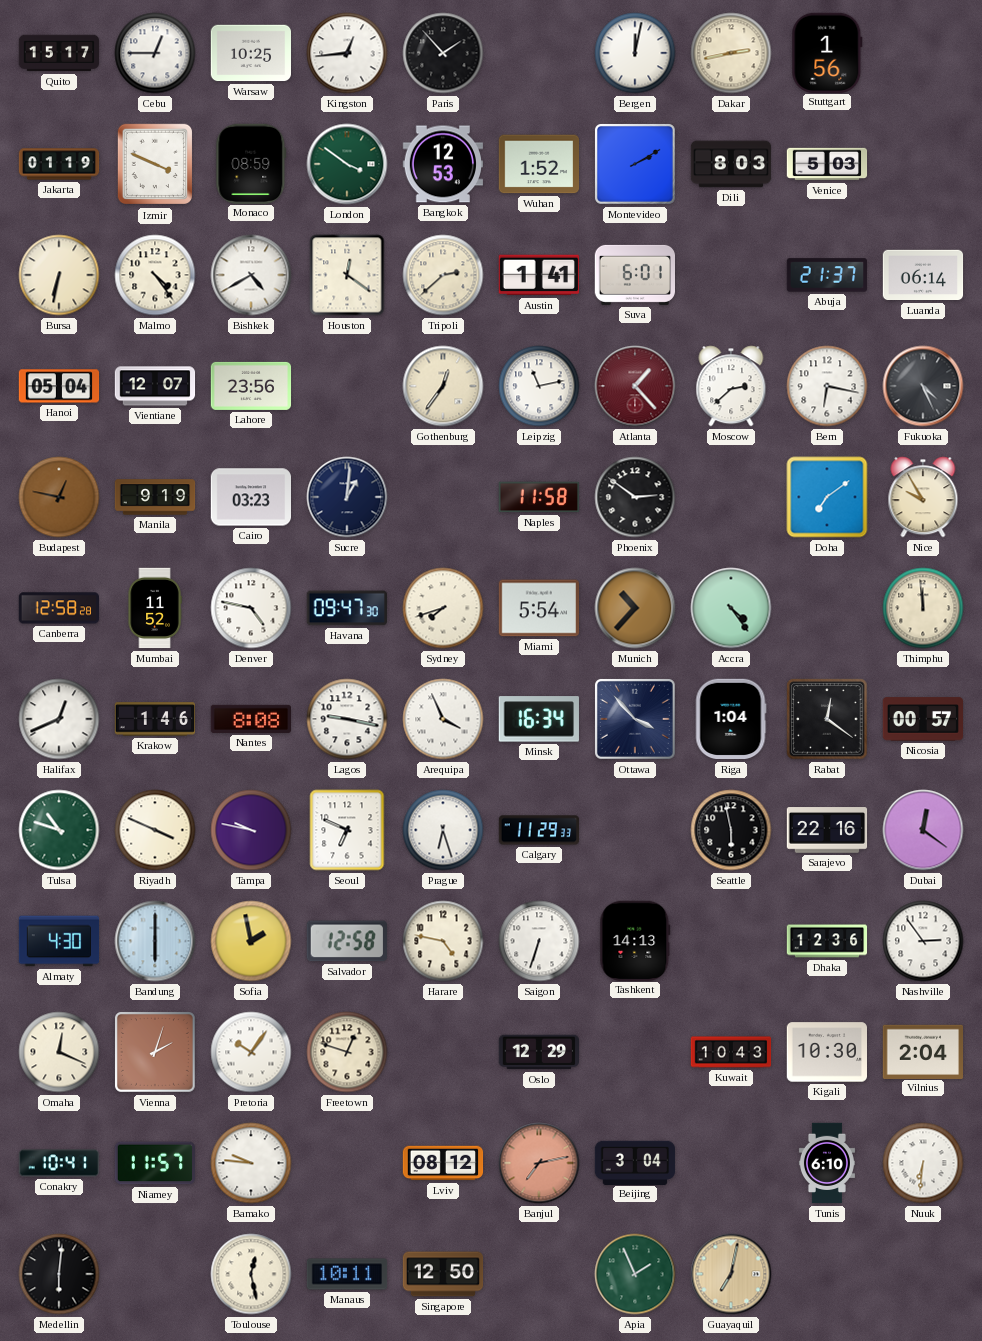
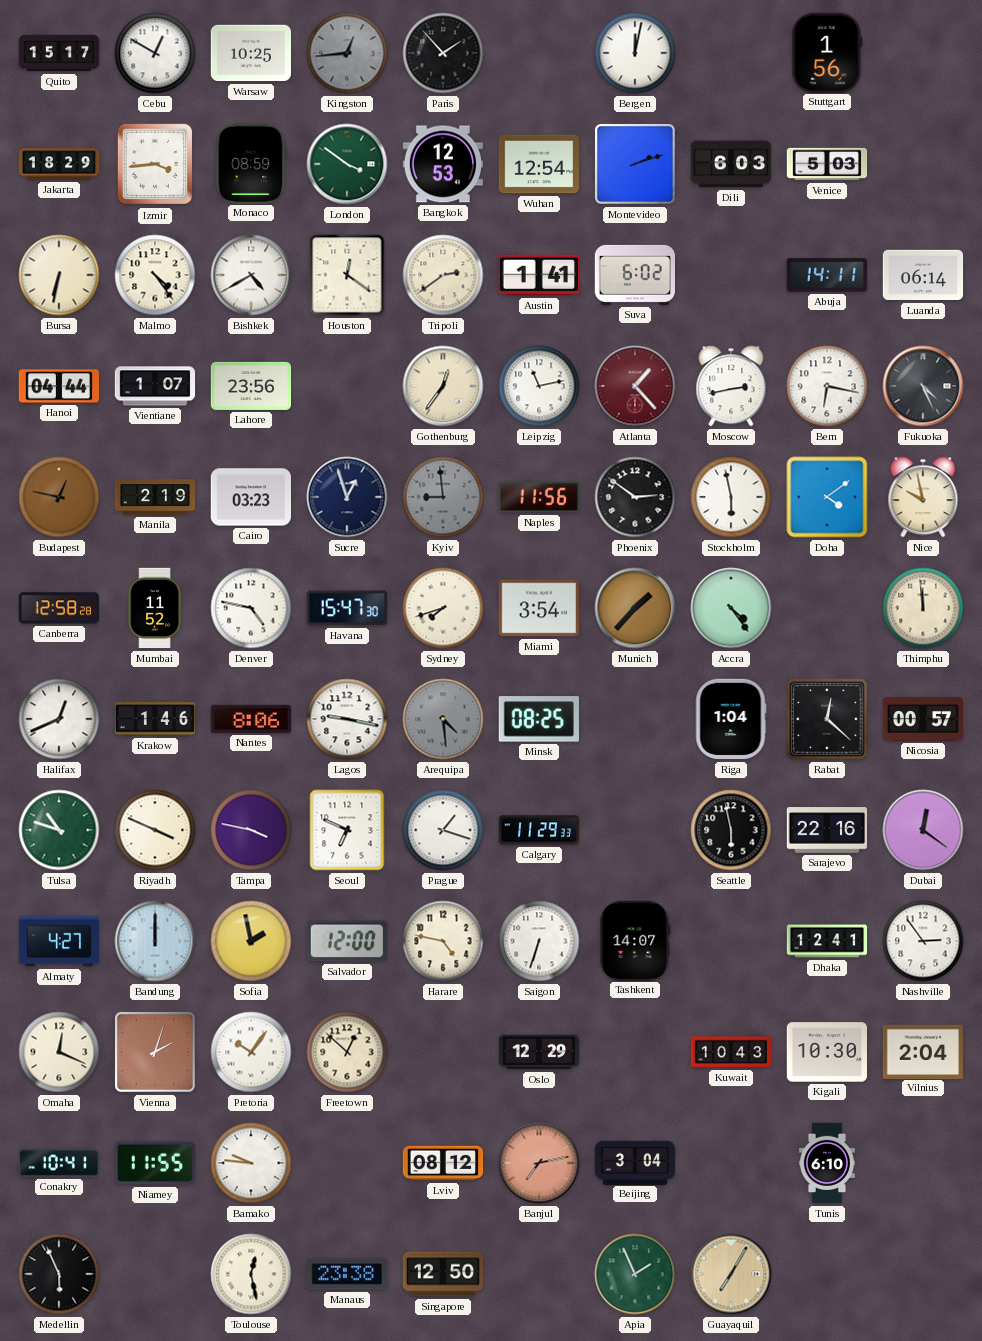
Cebu: 12:45 -> 12:50 (155, 53)
Kingston dial: white -> grey (347, 53)
Dakar: 2:43 -> none (731, 53)
Jakarta: 01:19 -> 18:29 (59, 164)
Izmir: 3:49 -> 3:44 (154, 164)
Wuhan: 1:52 -> 12:54 (538, 164)
Montevideo: 2:10 -> 2:12 (635, 164)
Dili: 8:03 -> 6:03 (731, 164)
Tripoli: 2:38 -> 2:39 (443, 275)
Suva: 6:01 -> 6:02 (634, 275)
Abuja: 21:37 -> 14:11 (827, 275)
Hanoi: 05:04 -> 04:44 (59, 386)
Vientiane: 12:07 -> 1:07 (155, 386)
Moscow: 2:38 -> 2:43 (731, 386)
Manila: 9:19 -> 2:19 (155, 497)
Sucre: 1:01 -> 12:57 (347, 497)
Kyiv: none -> 8:59 (443, 497)
Naples: 11:58 -> 11:56 (539, 497)
Stockholm: none -> 5:58 (731, 497)
Doha: 7:09 -> 4:09 (827, 497)
Nice: 9:55 -> 9:58 (923, 497)
Havana: 09:47 -> 15:47 (346, 608)
Miami: 5:54 -> 3:54 (538, 608)
Munich: 10:37 -> 1:37 (635, 608)
Nantes: 8:08 -> 8:06 (250, 719)
Arequipa: 3:56 -> 4:29 (443, 719)
Arequipa dial: white -> grey (443, 719)
Minsk: 16:34 -> 08:25 (539, 719)
Ottawa: 3:53 -> none (635, 719)
Rabat: 12:21 -> 12:22 (827, 719)
Tampa: 9:47 -> 3:47 (251, 830)
Prague: 6:27 -> 1:18 (443, 830)
Almaty: 4:30 -> 4:27 (59, 941)
Bandung: 6:00 -> 12:00 (155, 941)
Salvador: 12:58 -> 12:00 (347, 941)
Tashkent: 14:13 -> 14:07 (635, 940)
Dhaka: 12:36 -> 12:41 (827, 941)
Freetown: 12:48 -> 12:52 (347, 1052)
Niamey: 11:57 -> 11:55 (155, 1163)
Nuuk: 6:31 -> none (923, 1163)
Medellin: 6:01 -> 5:56 (59, 1274)
Manaus: 10:11 -> 23:38 (347, 1274)
Guayaquil: 7:02 -> 7:05 (731, 1274)
